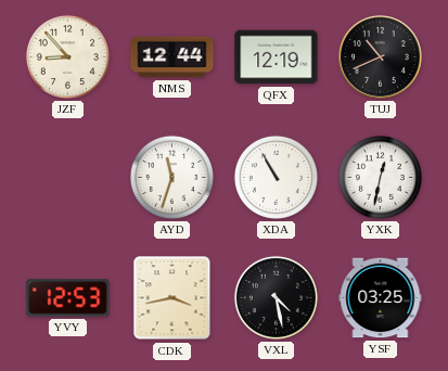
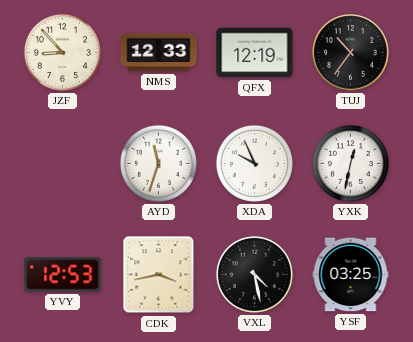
NMS: 12:44 -> 12:33 (159, 53)
TUJ: 10:41 -> 10:36 (351, 53)
XDA: 10:55 -> 9:56 (254, 163)
